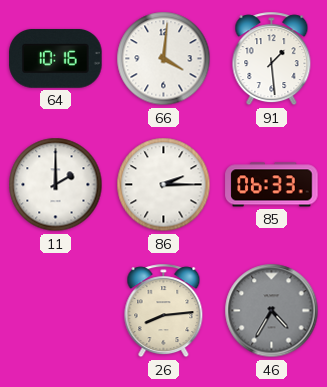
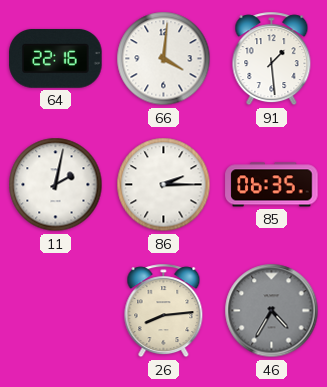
64: 10:16 -> 22:16 (56, 58)
11: 2:00 -> 2:02 (56, 185)
85: 06:33 -> 06:35 (272, 185)
